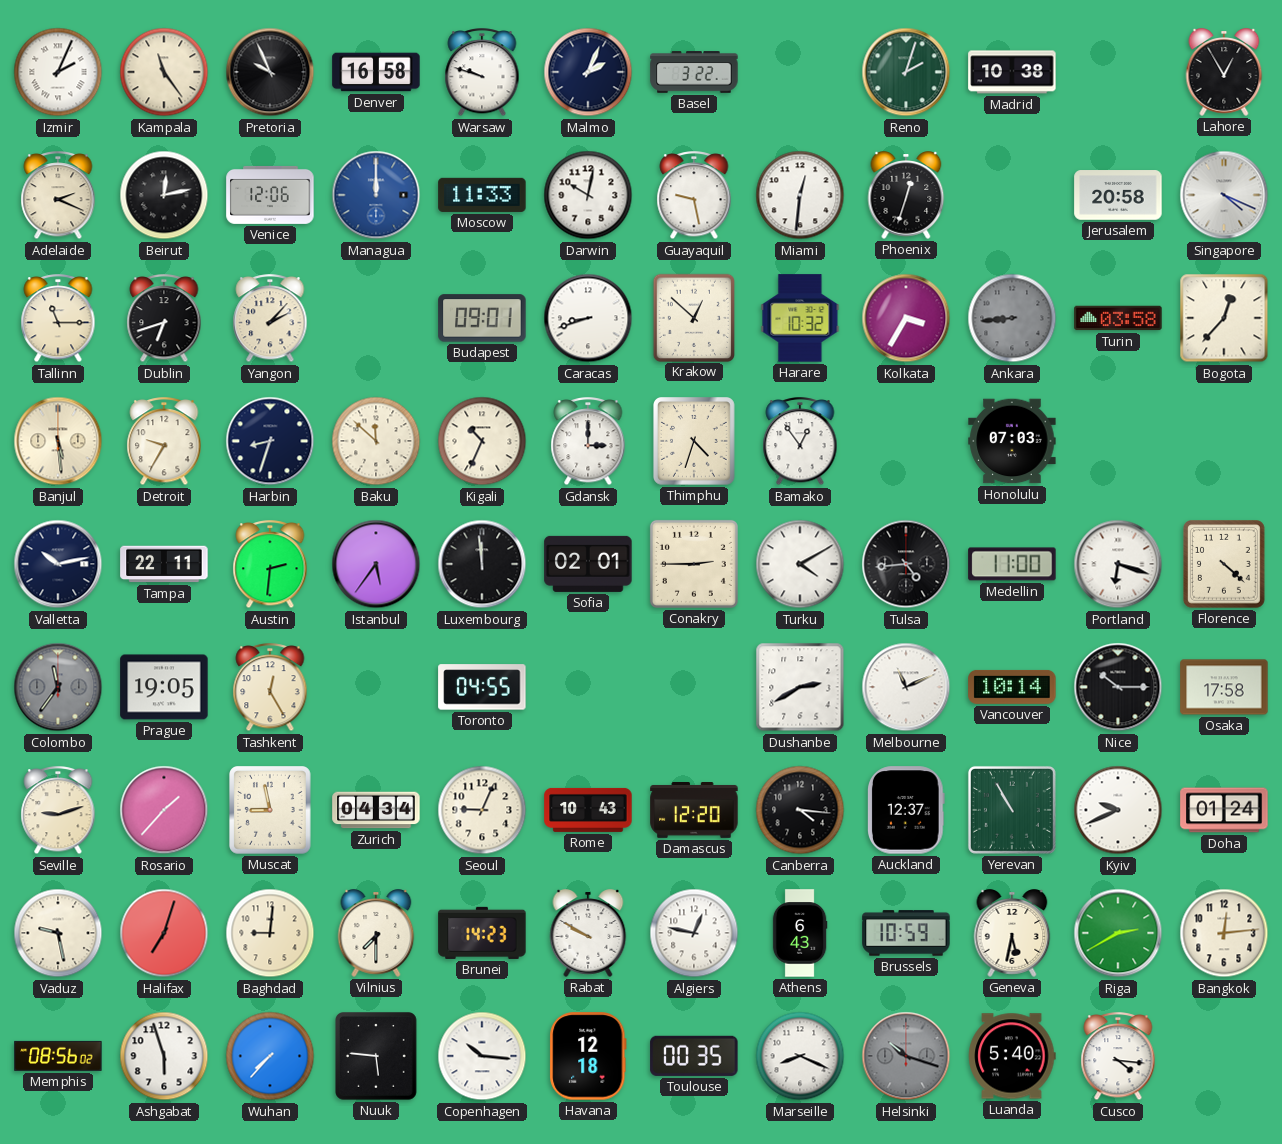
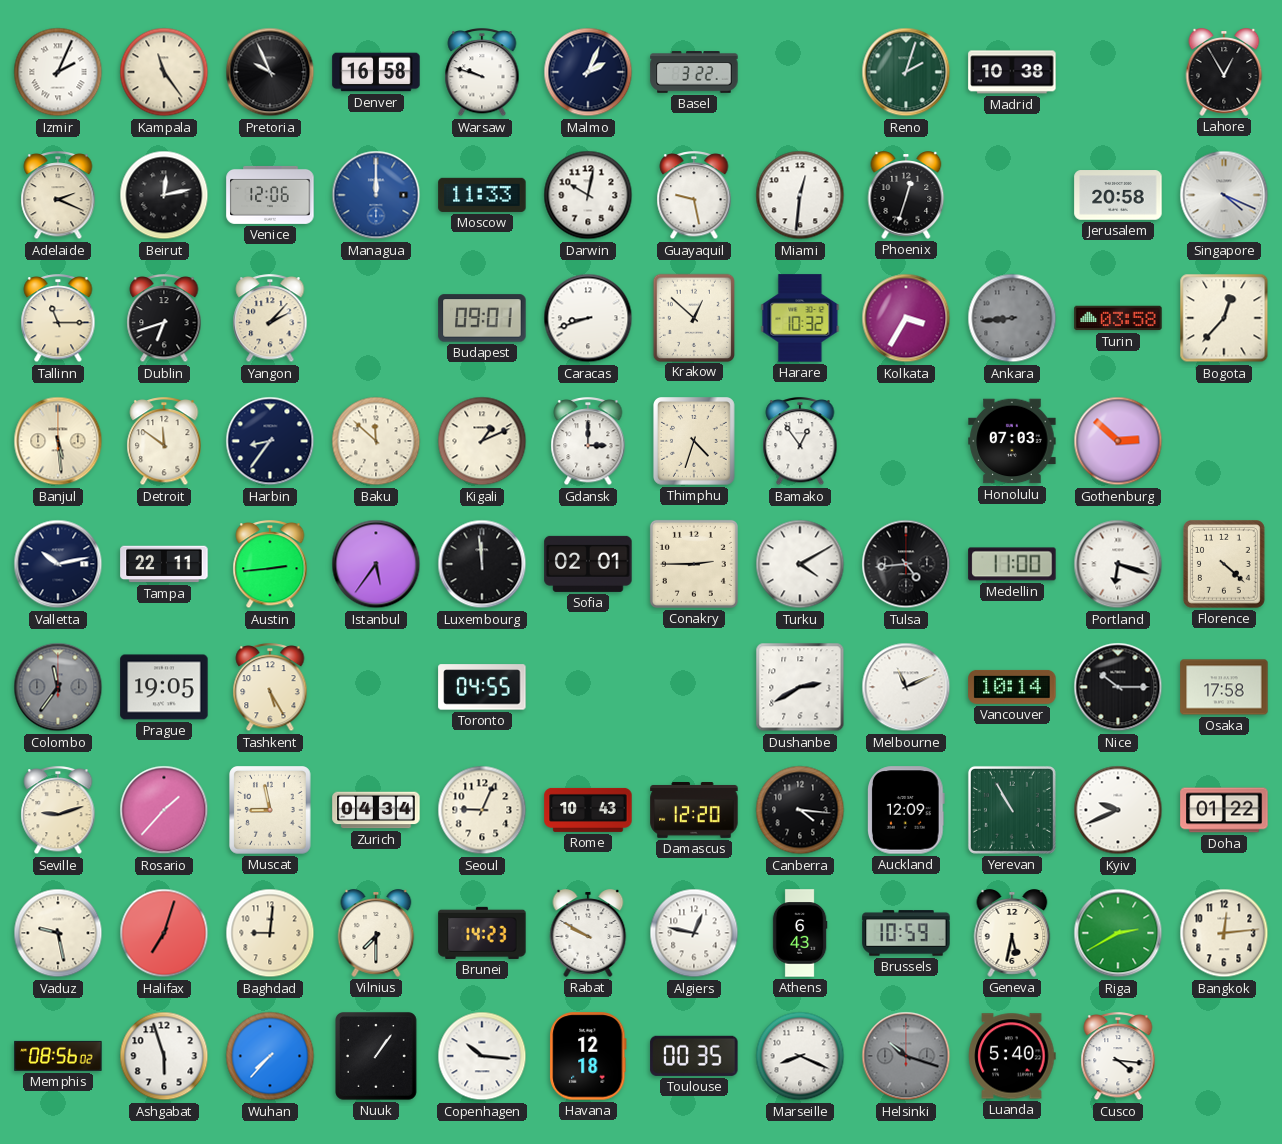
Detroit: 9:35 -> 11:51 (164, 442)
Harbin: 8:33 -> 8:36 (270, 441)
Kigali: 10:34 -> 1:11 (482, 441)
Gothenburg: none -> 2:52 (1118, 441)
Austin: 2:31 -> 2:44 (270, 565)
Tashkent: 12:25 -> 5:25 (270, 688)
Auckland: 12:37 -> 12:09 (906, 810)
Doha: 01:24 -> 01:22 (1224, 810)
Nuuk: 5:46 -> 1:06 (377, 1057)
